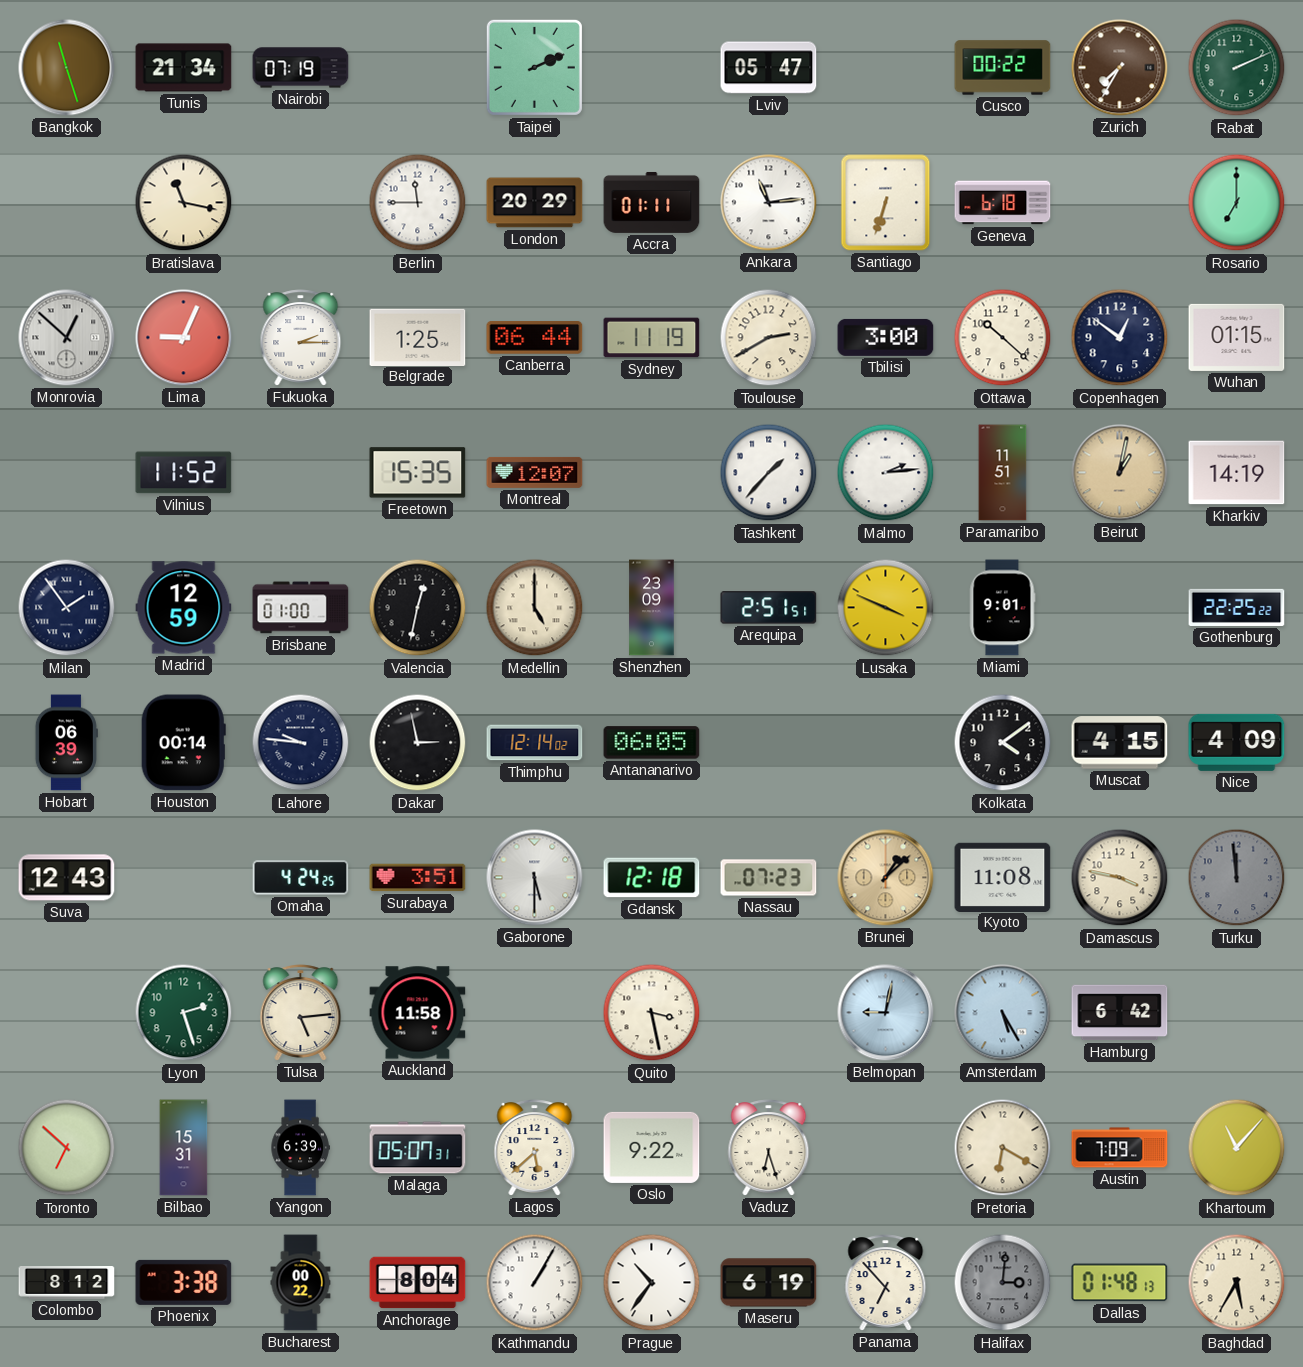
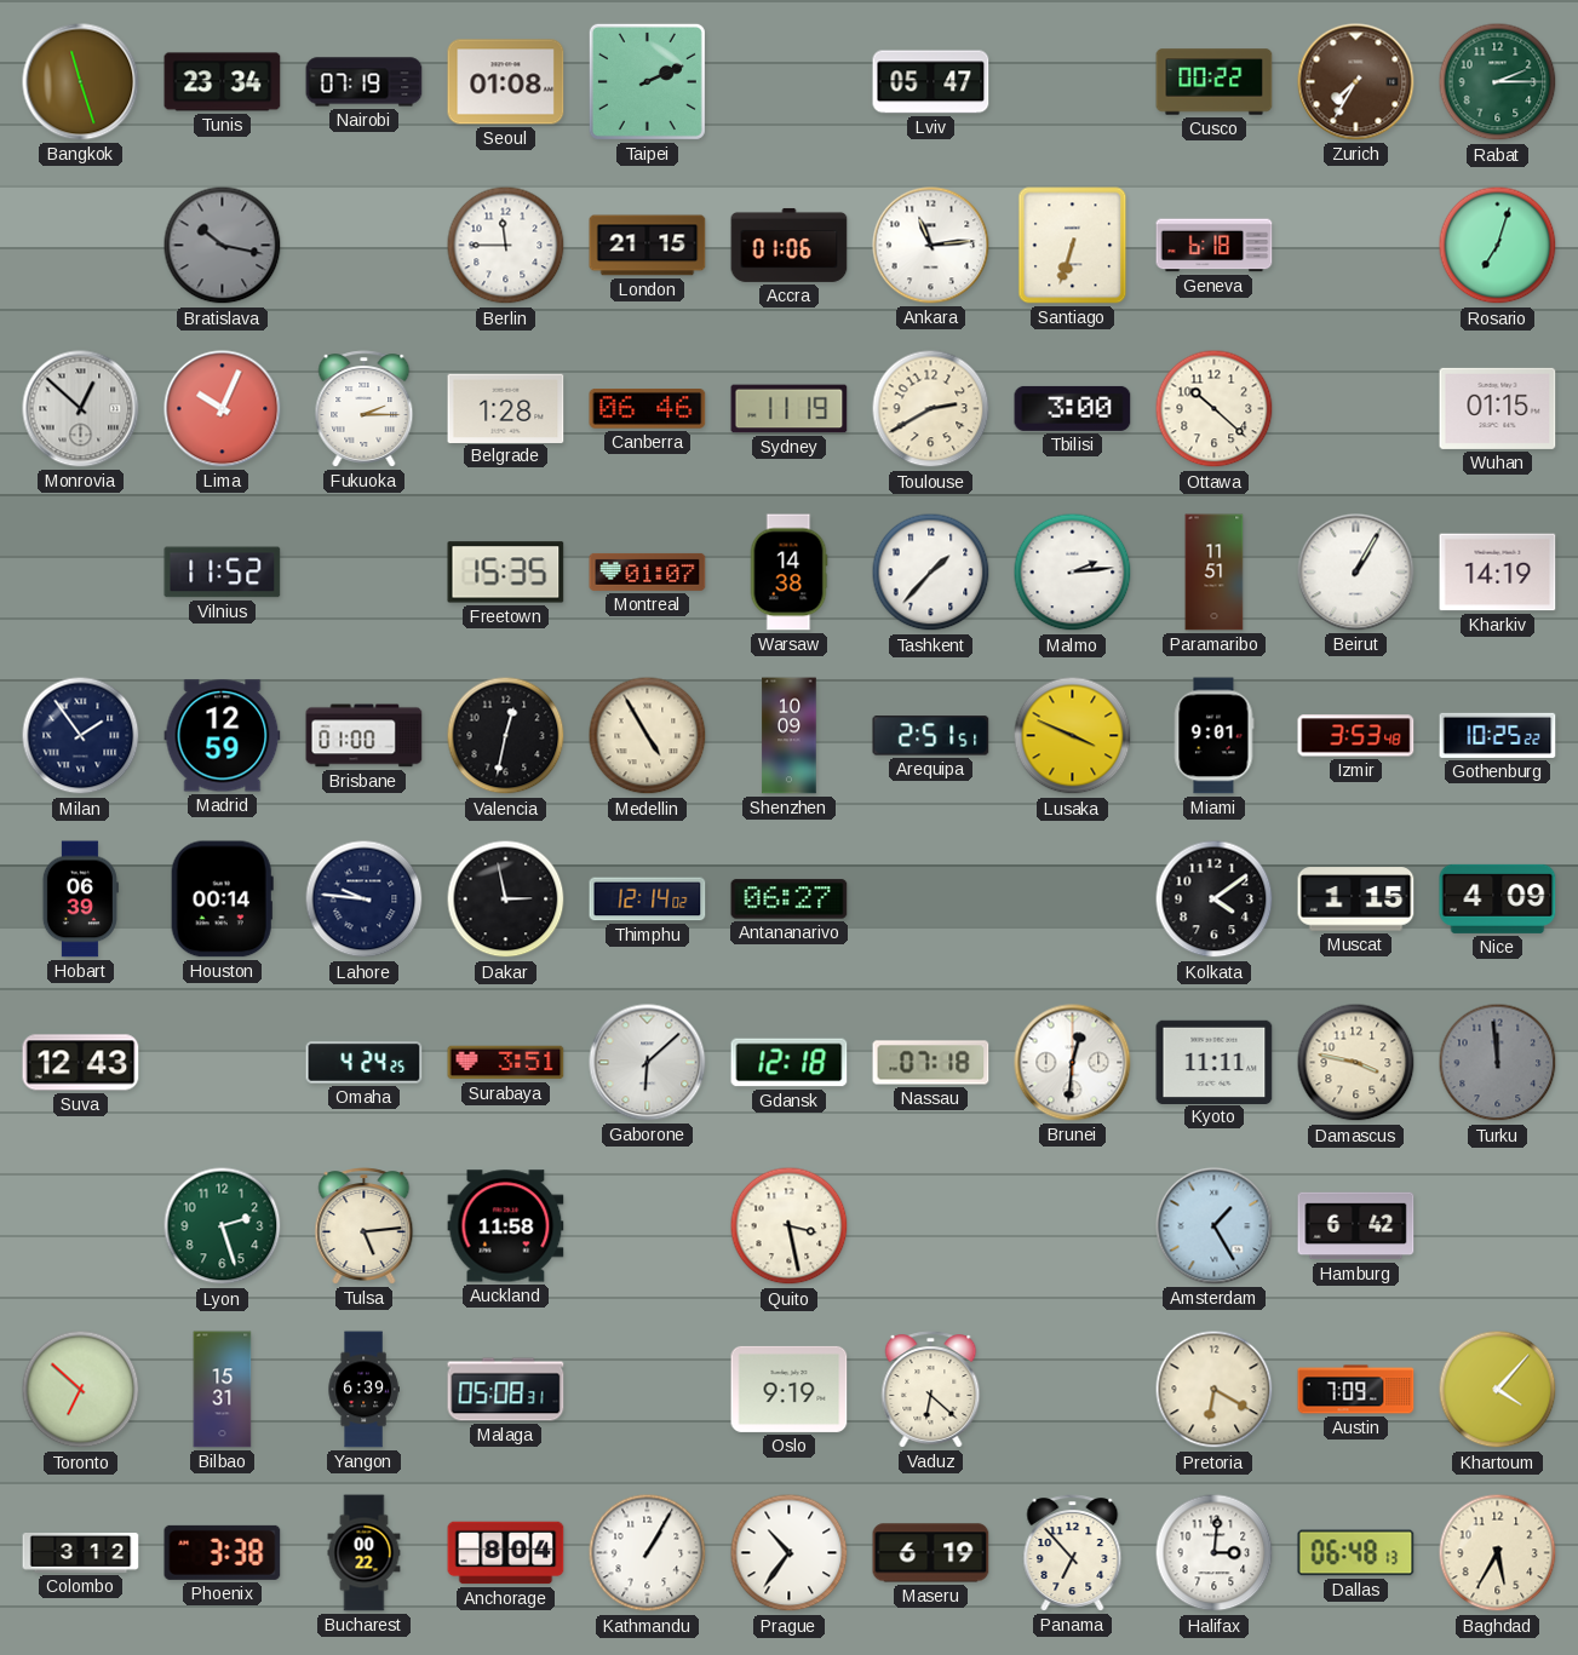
Tunis: 21:34 -> 23:34 (223, 82)
Seoul: none -> 01:08 (506, 82)
Rabat: 2:11 -> 2:15 (1498, 82)
Bratislava: 11:17 -> 10:17 (223, 246)
Bratislava dial: cream -> grey (223, 246)
London: 20:29 -> 21:15 (648, 246)
Accra: 01:11 -> 01:06 (790, 245)
Rosario: 7:00 -> 7:03 (1498, 246)
Lima: 9:04 -> 10:04 (223, 409)
Belgrade: 1:25 -> 1:28 (506, 408)
Canberra: 06:44 -> 06:46 (648, 409)
Copenhagen: 12:51 -> none (1120, 338)
Montreal: 12:07 -> 01:07 (648, 571)
Warsaw: none -> 14:38 (788, 573)
Beirut: 1:02 -> 1:05 (1356, 573)
Beirut dial: champagne -> white (1356, 573)
Medellin: 5:00 -> 4:55 (648, 736)
Shenzhen: 23:09 -> 10:09 (790, 736)
Izmir: none -> 3:53 (1356, 736)
Gothenburg: 22:25 -> 10:25 (1498, 735)
Antananarivo: 06:05 -> 06:27 (790, 900)
Muscat: 4:15 -> 1:15 (1356, 900)
Gaborone: 5:30 -> 6:08 (648, 1063)
Nassau: 07:23 -> 07:18 (931, 1063)
Brunei: 1:08 -> 12:31 (1073, 1063)
Brunei dial: champagne -> white (1073, 1063)
Kyoto: 11:08 -> 11:11 (1215, 1062)
Belmopan: 9:02 -> none (886, 1013)
Amsterdam: 5:25 -> 1:25 (1215, 1226)
Malaga: 05:07 -> 05:08 (506, 1390)
Lagos: 5:38 -> none (535, 1148)
Oslo: 9:22 -> 9:19 (790, 1389)
Vaduz: 6:27 -> 6:22 (931, 1390)
Khartoum: 11:07 -> 4:07 (1498, 1390)
Colombo: 8:12 -> 3:12 (81, 1553)
Halifax dial: grey -> white (1215, 1553)
Dallas: 01:48 -> 06:48 (1356, 1553)
